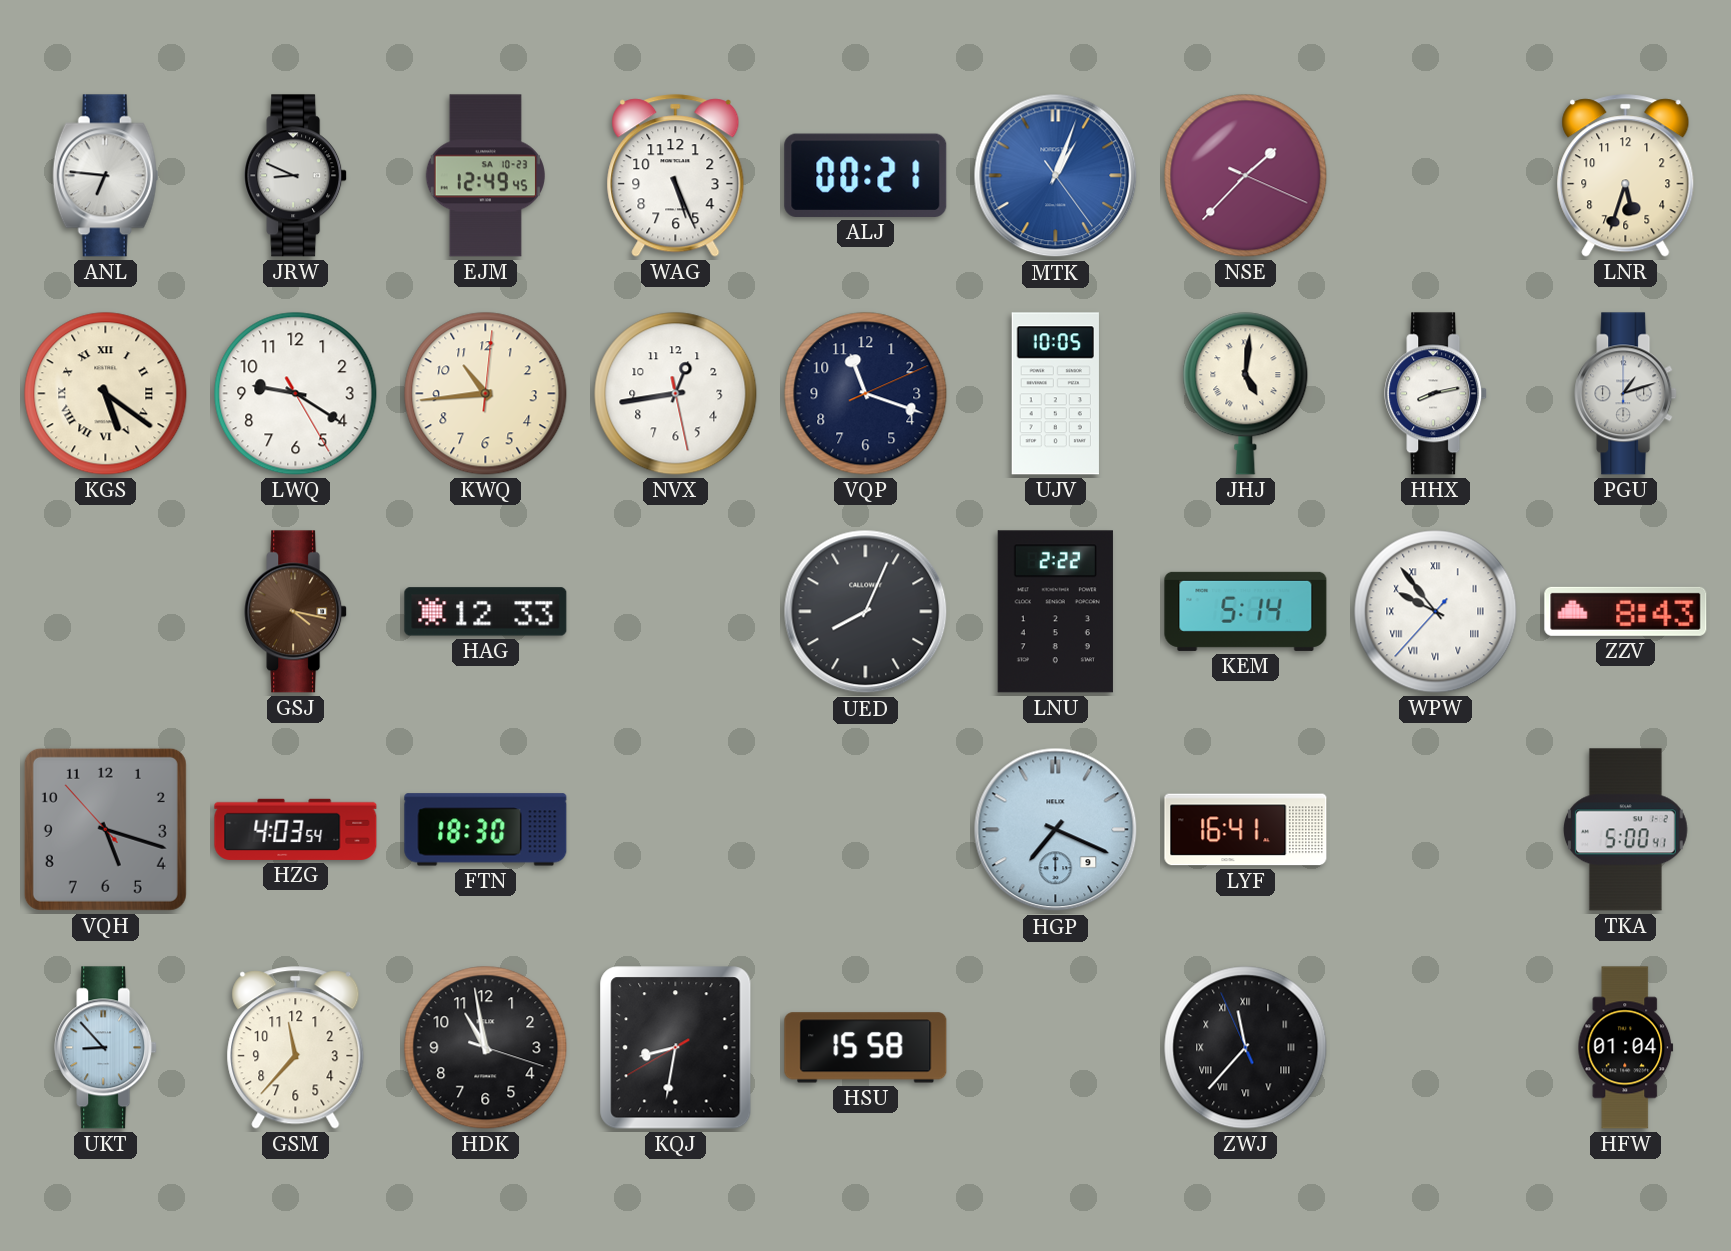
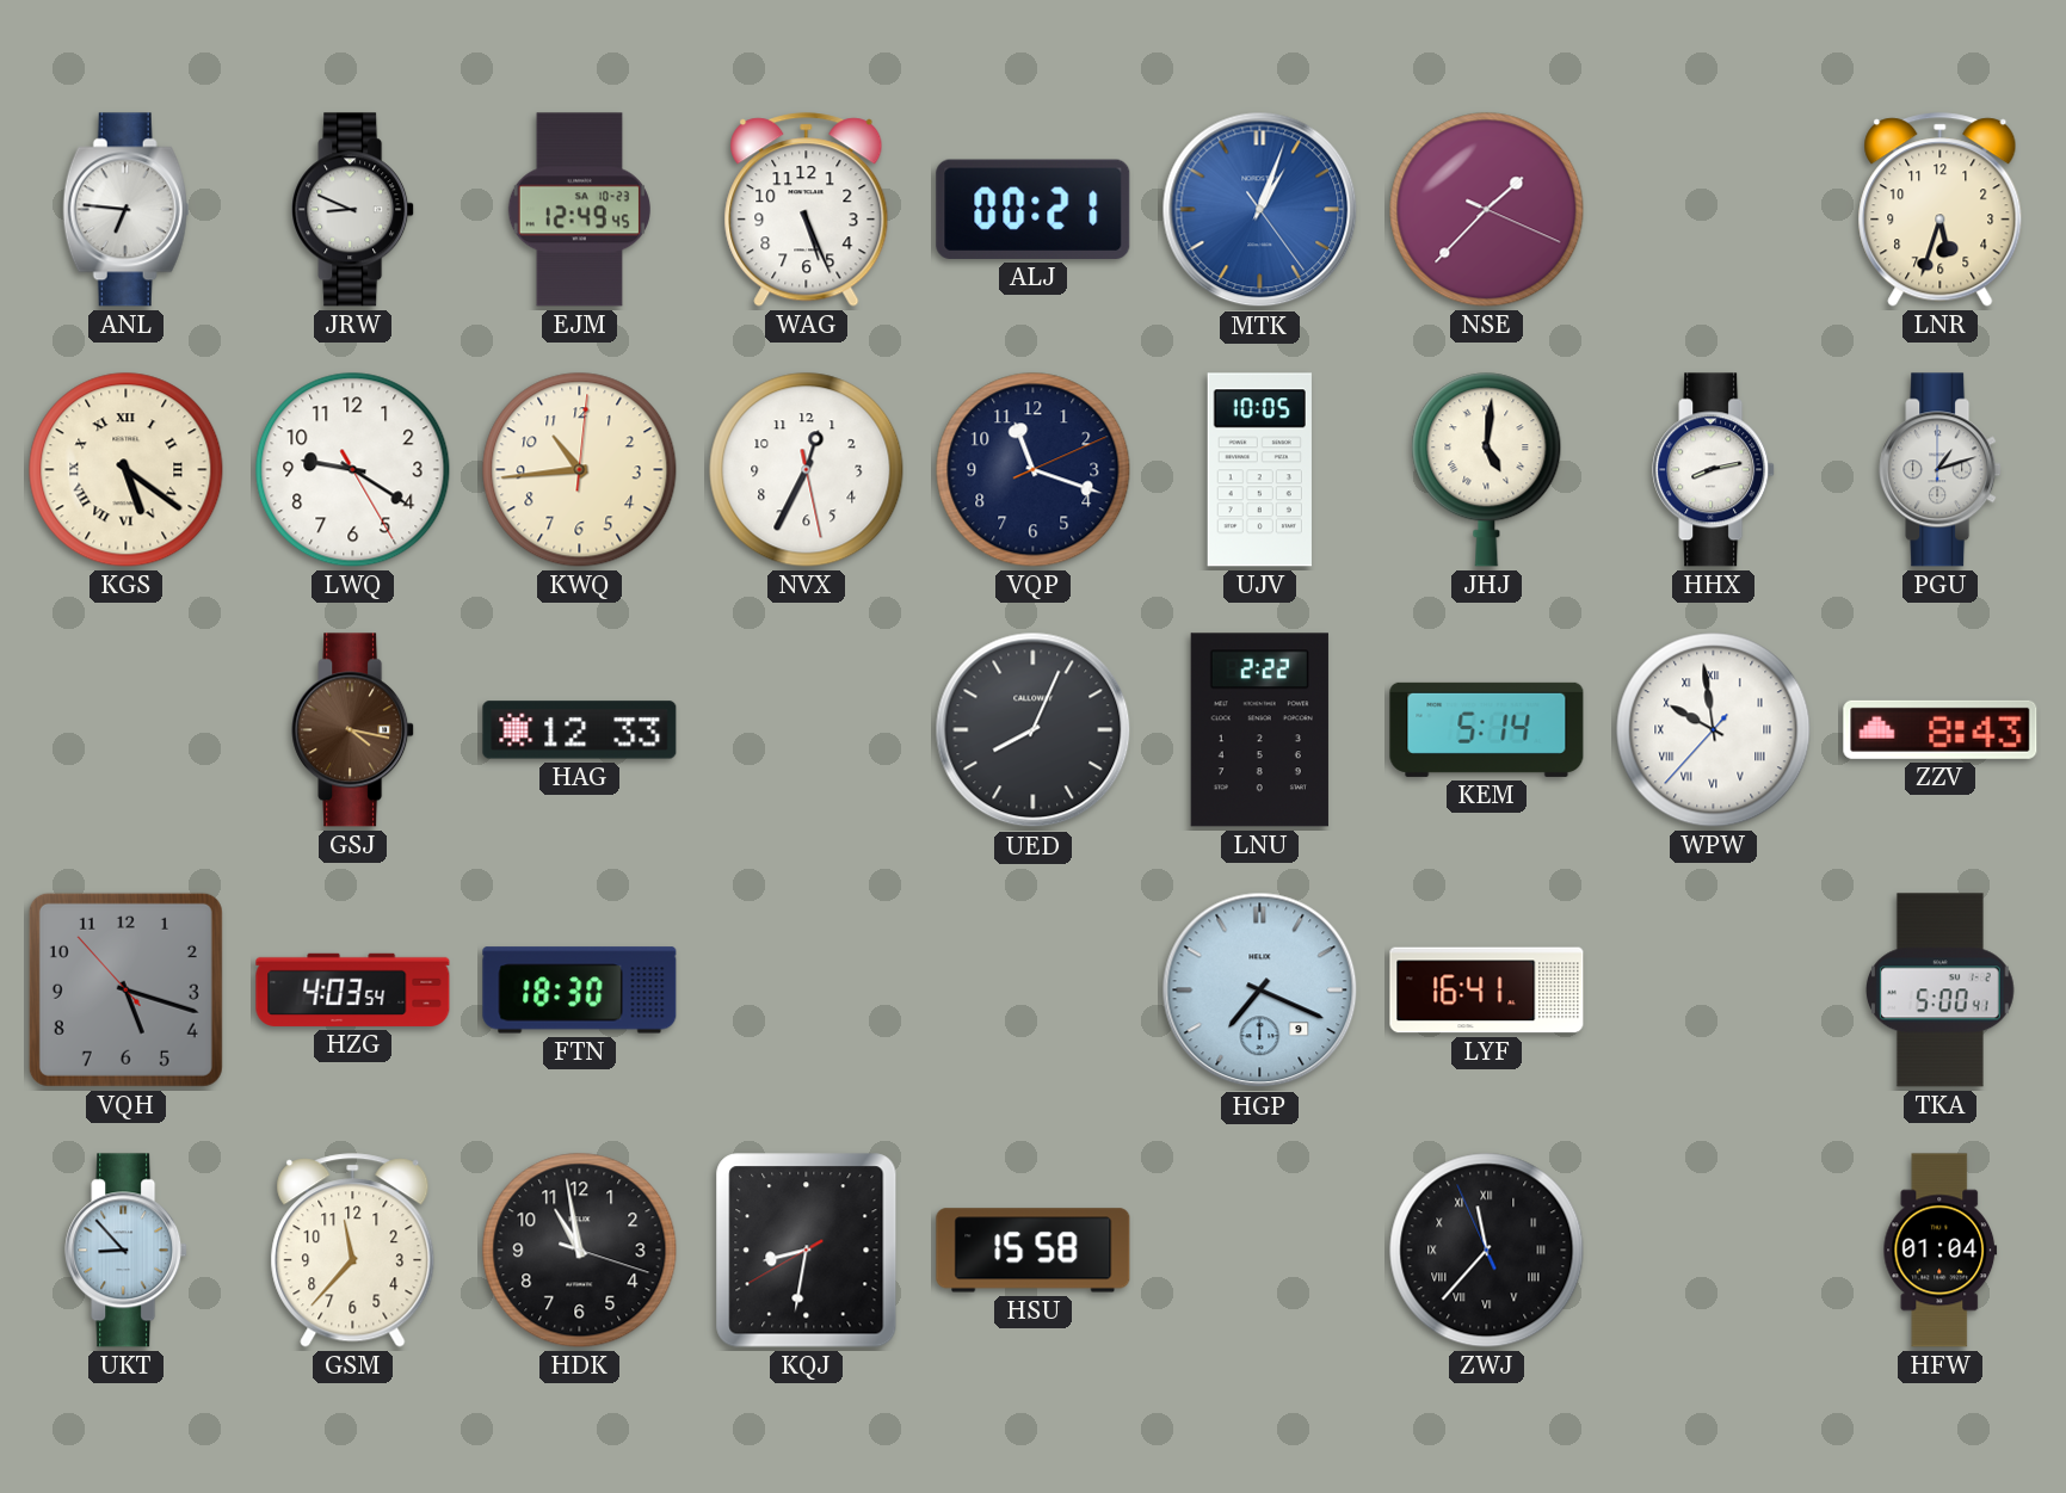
NVX: 12:43 -> 12:34 (807, 470)
WPW: 9:53 -> 9:58 (1714, 730)
